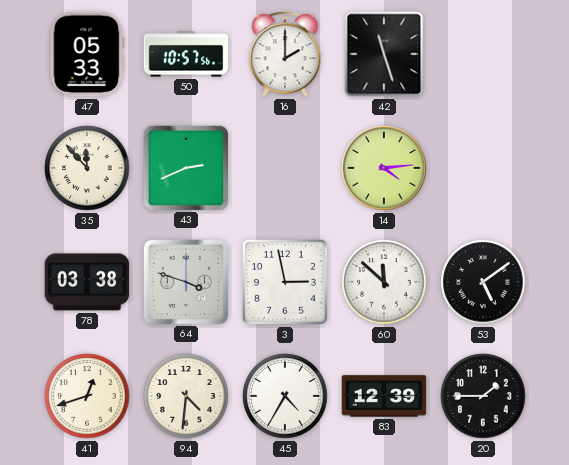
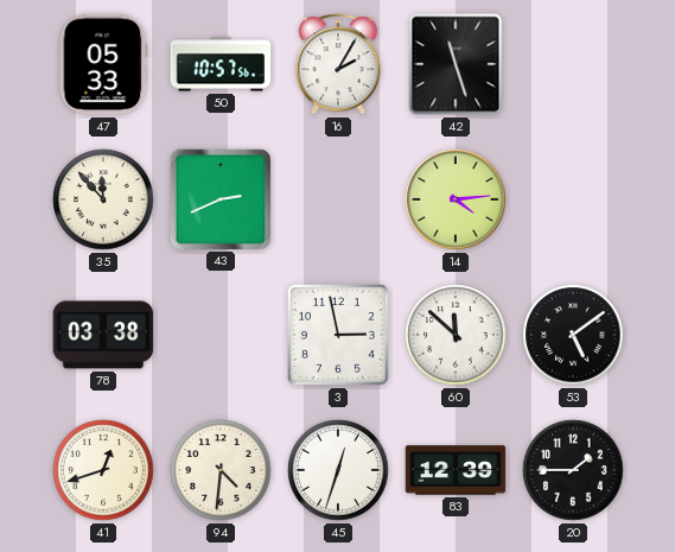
16: 2:00 -> 2:05 (338, 64)
64: 3:48 -> none (185, 281)
45: 4:35 -> 12:33 (338, 470)
